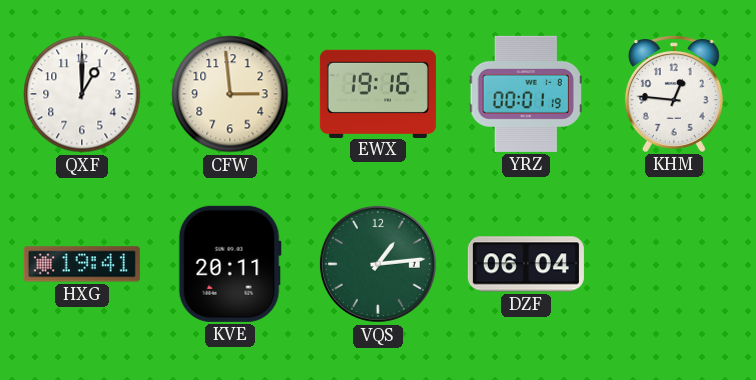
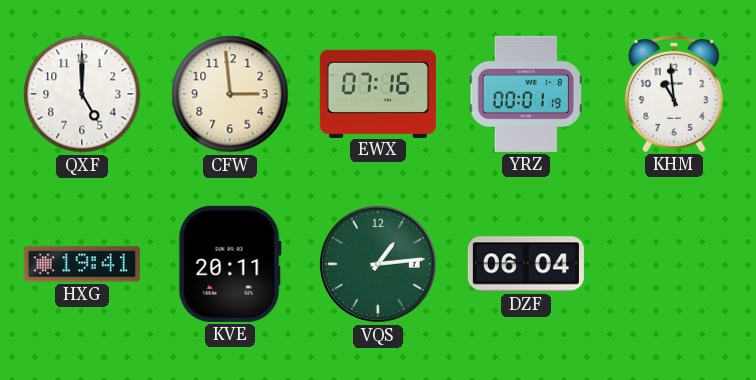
QXF: 1:00 -> 5:00 (82, 94)
EWX: 19:16 -> 07:16 (378, 93)
KHM: 12:46 -> 10:59 (674, 94)
